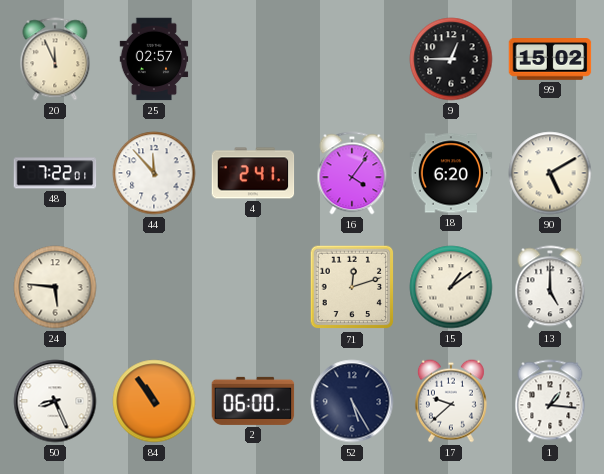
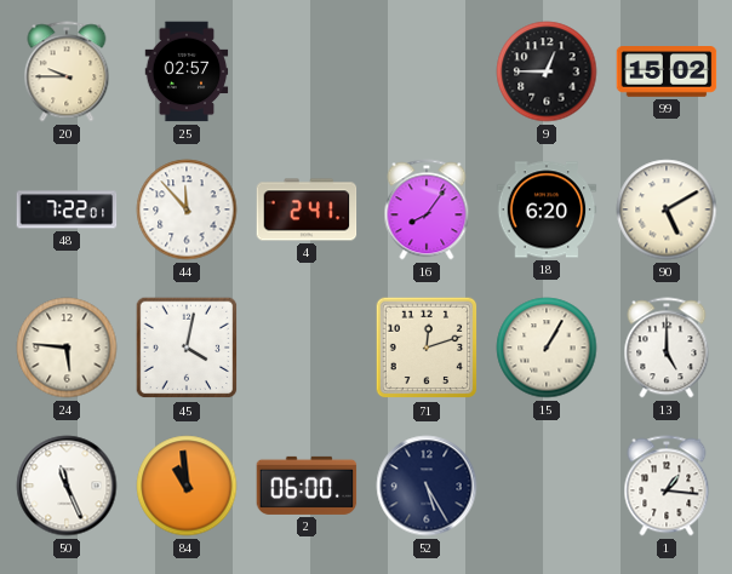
20: 11:56 -> 9:45 (67, 71)
16: 4:06 -> 8:06 (427, 209)
45: none -> 4:02 (187, 348)
15: 1:09 -> 1:05 (547, 348)
50: 8:26 -> 11:26 (67, 486)
84: 10:54 -> 10:59 (187, 486)
17: 9:38 -> none (451, 401)
